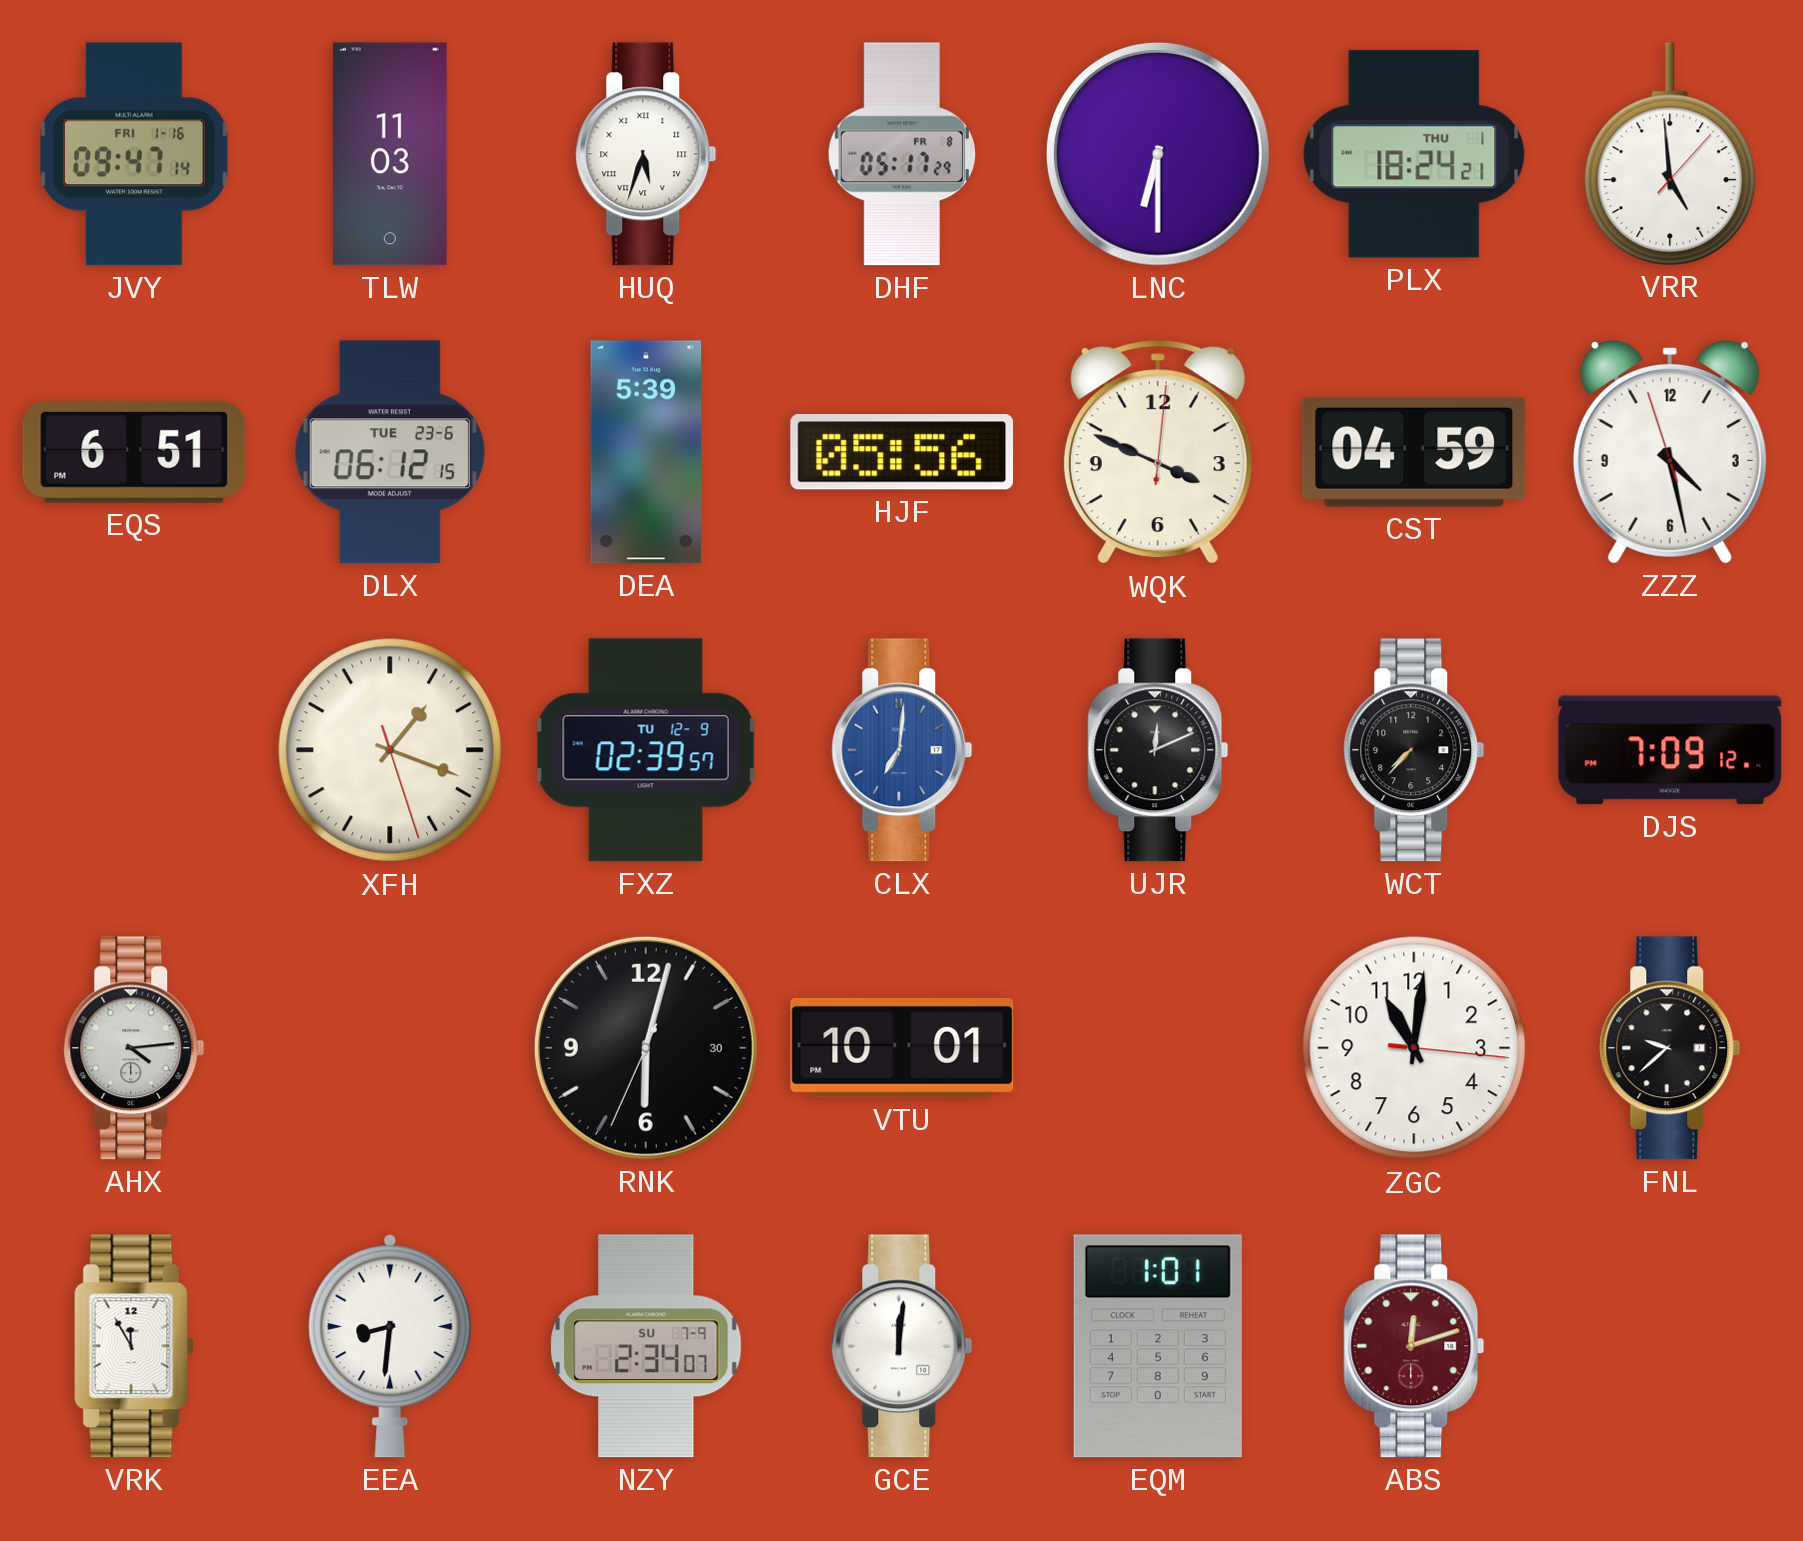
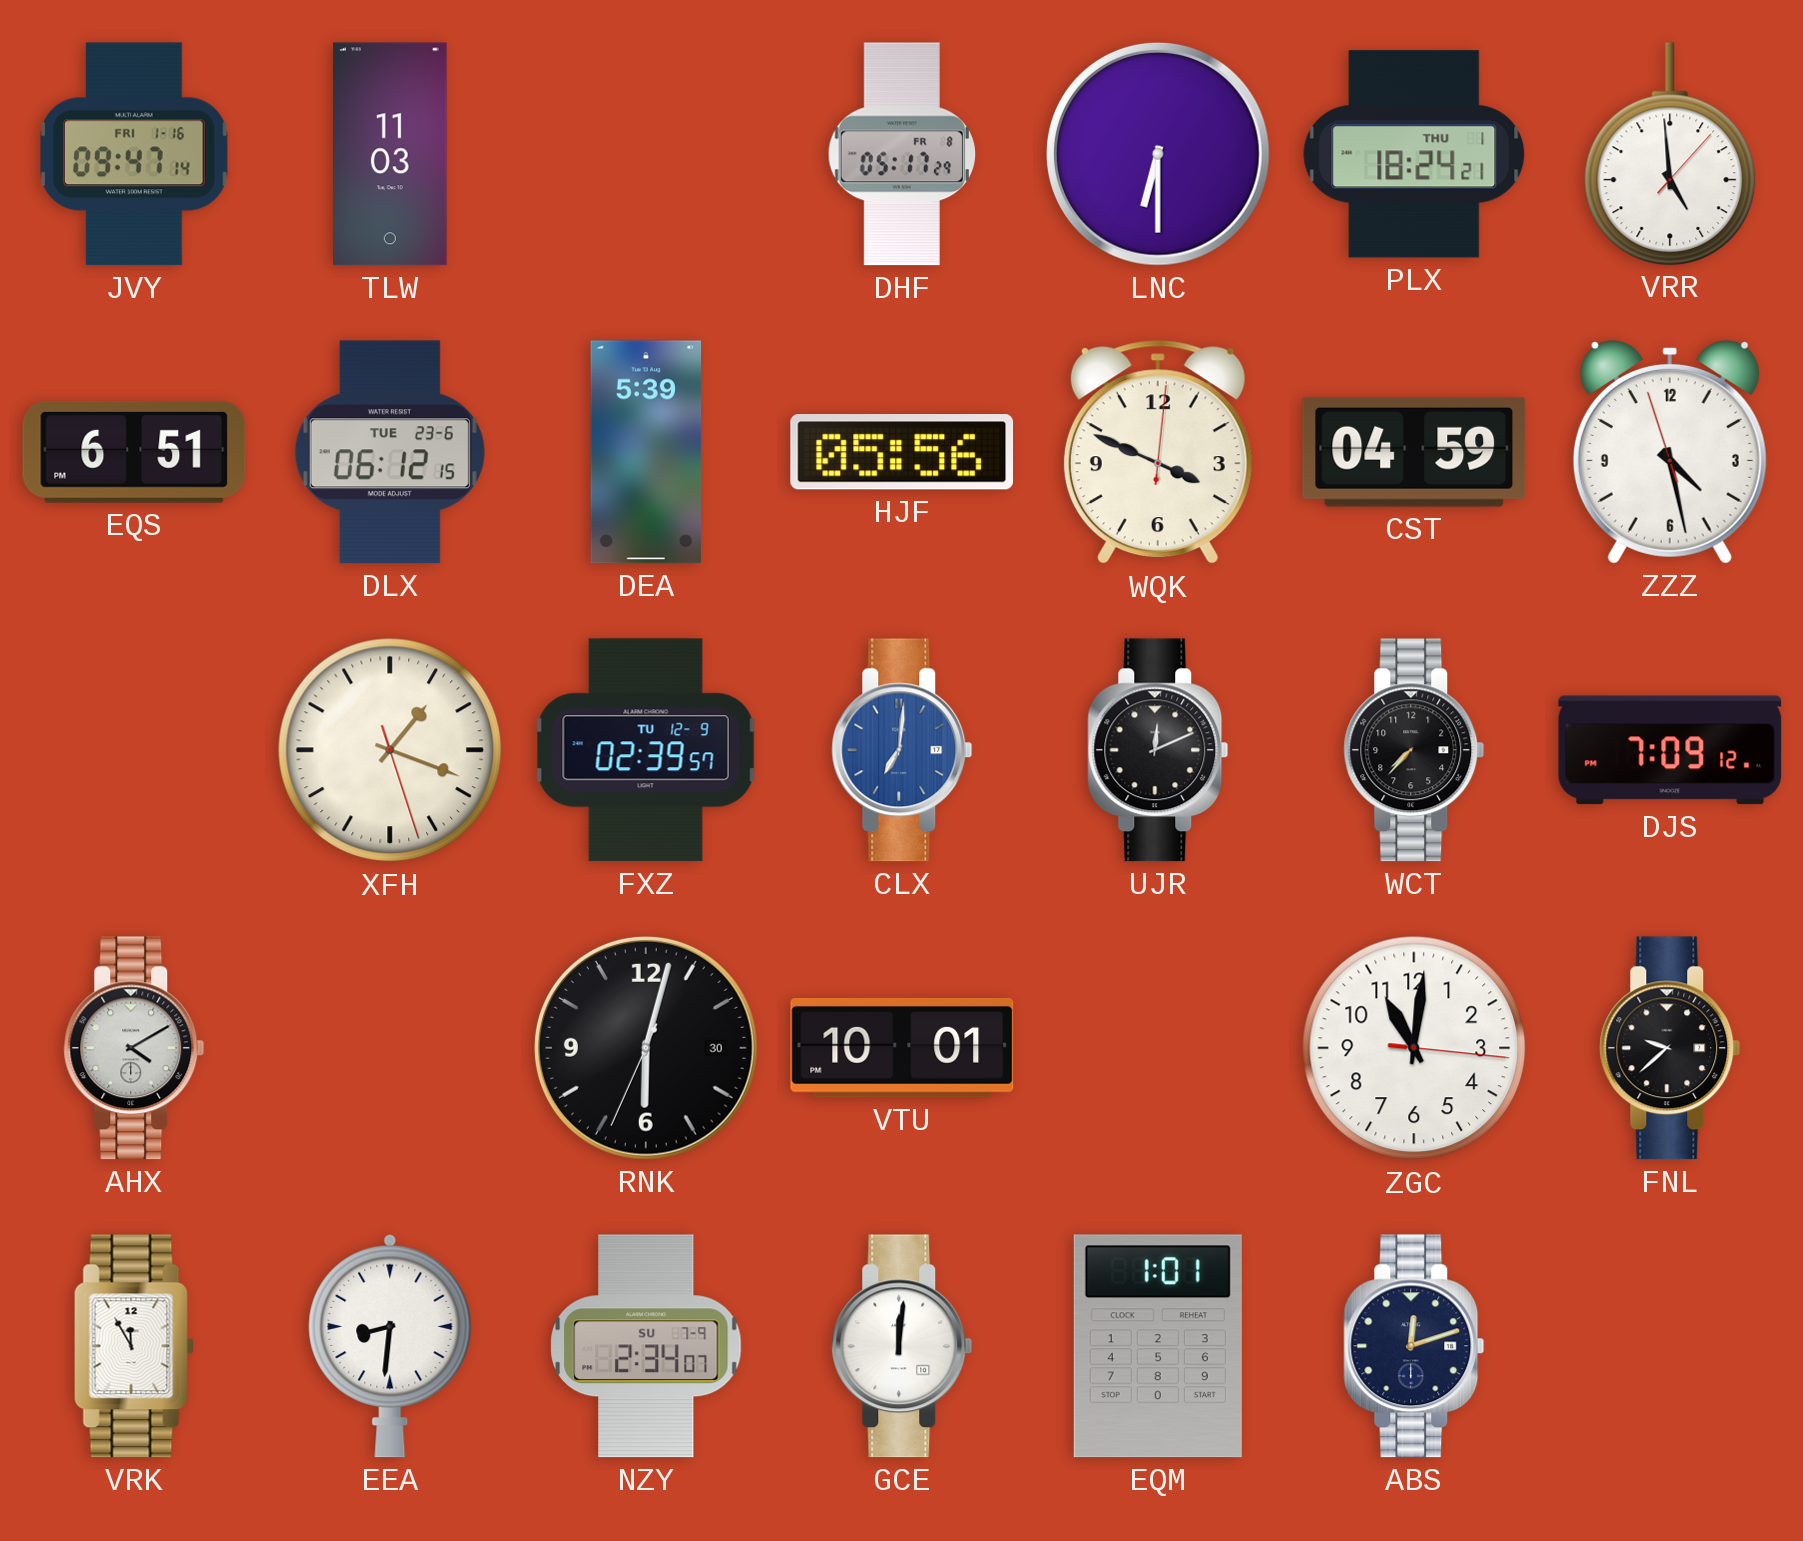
HUQ: 5:33 -> none (646, 154)
AHX: 4:14 -> 4:10 (134, 1048)
ABS dial: burgundy -> navy (1414, 1346)
